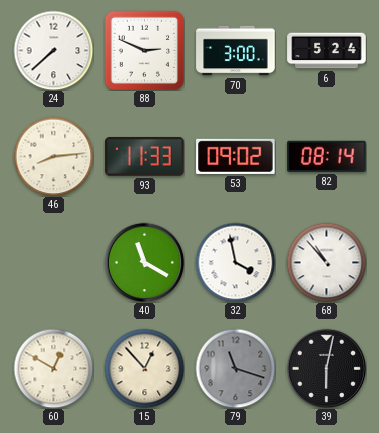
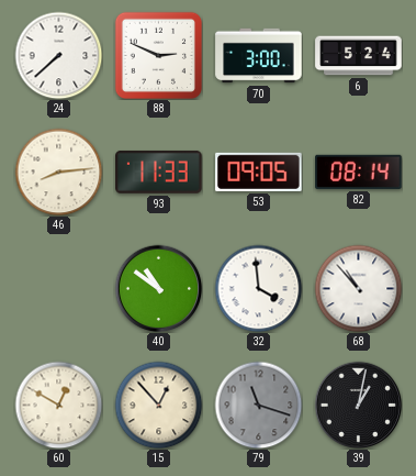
53: 09:02 -> 09:05 (259, 171)
40: 11:20 -> 10:51 (158, 288)
32: 3:58 -> 3:59 (258, 288)
39: 6:02 -> 1:02 (358, 405)
